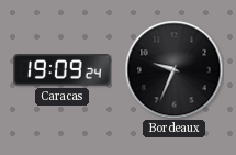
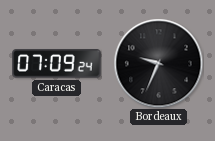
Caracas: 19:09 -> 07:09 (57, 64)
